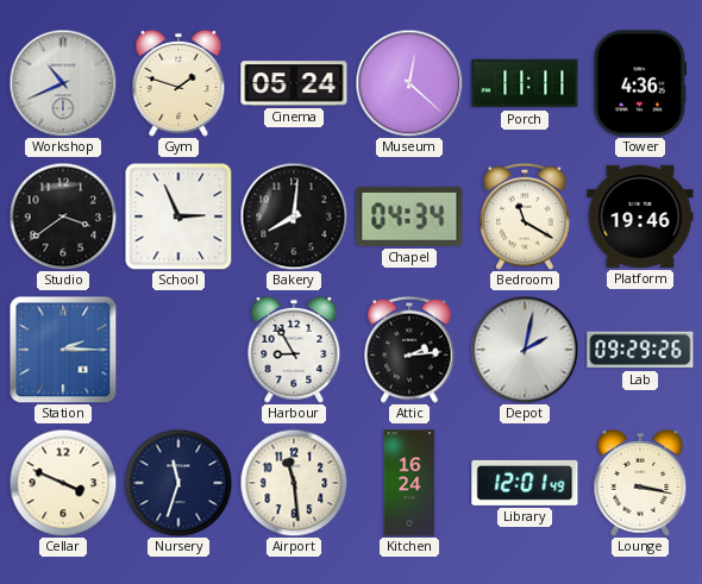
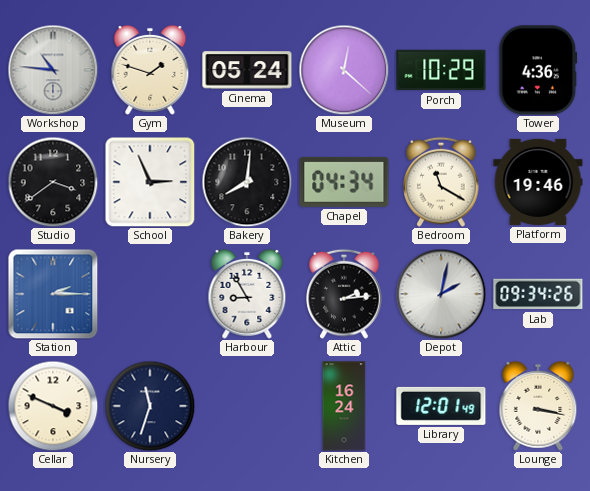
Workshop: 10:41 -> 10:46 (53, 70)
Porch: 11:11 -> 10:29 (441, 70)
Lab: 09:29 -> 09:34 (538, 294)
Airport: 11:29 -> none (294, 483)
